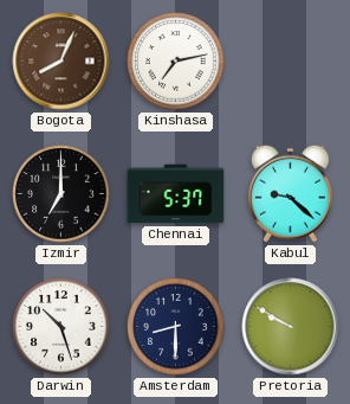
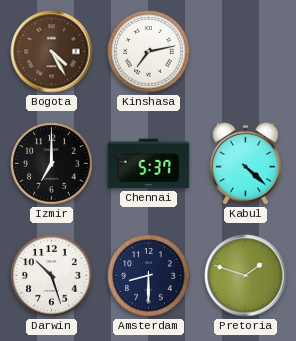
Bogota: 8:04 -> 4:25 (52, 52)
Kabul: 9:22 -> 4:22 (245, 163)
Pretoria: 9:50 -> 1:48 (246, 276)
